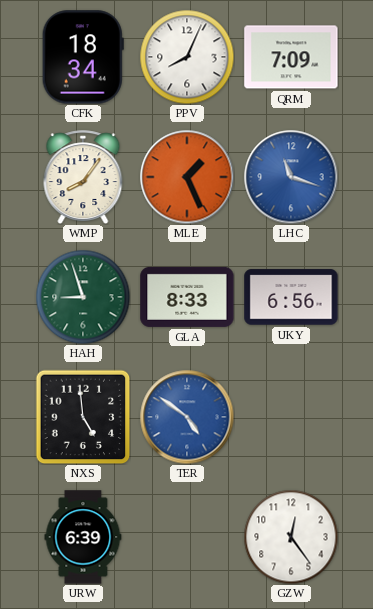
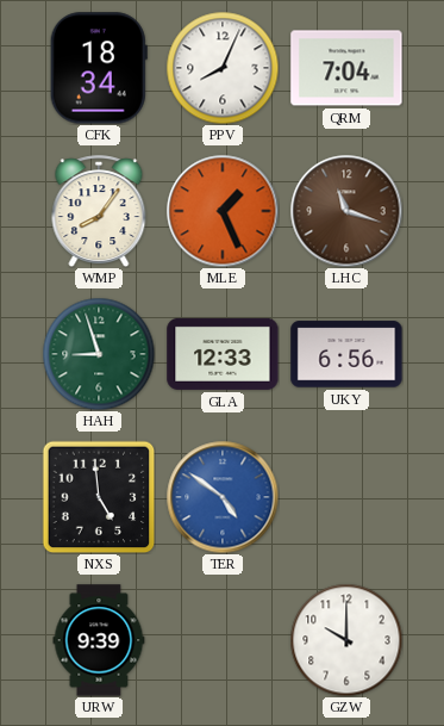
QRM: 7:09 -> 7:04 (346, 68)
LHC dial: blue -> brown (346, 211)
GLA: 8:33 -> 12:33 (223, 354)
URW: 6:39 -> 9:39 (99, 640)
GZW: 12:24 -> 10:00 (346, 640)
